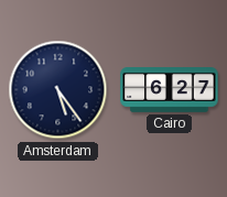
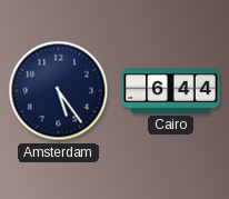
Cairo: 6:27 -> 6:44 (171, 91)
